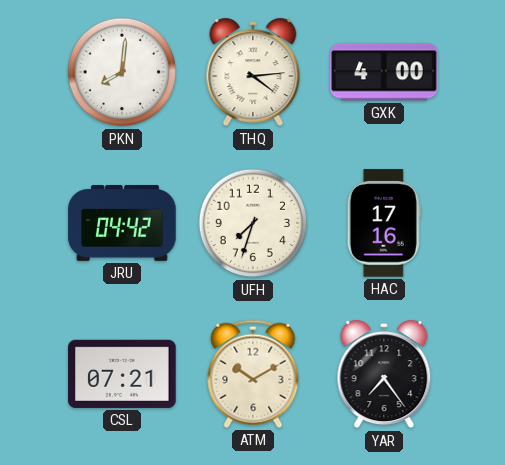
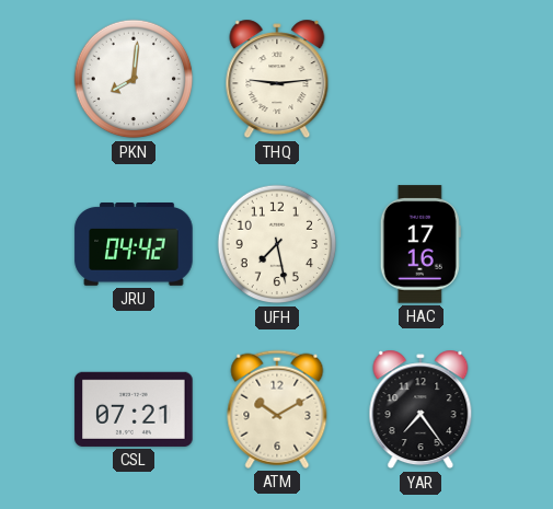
THQ: 4:14 -> 9:14 (277, 79)
GXK: 4:00 -> none (384, 72)
UFH: 7:33 -> 7:28 (277, 244)
